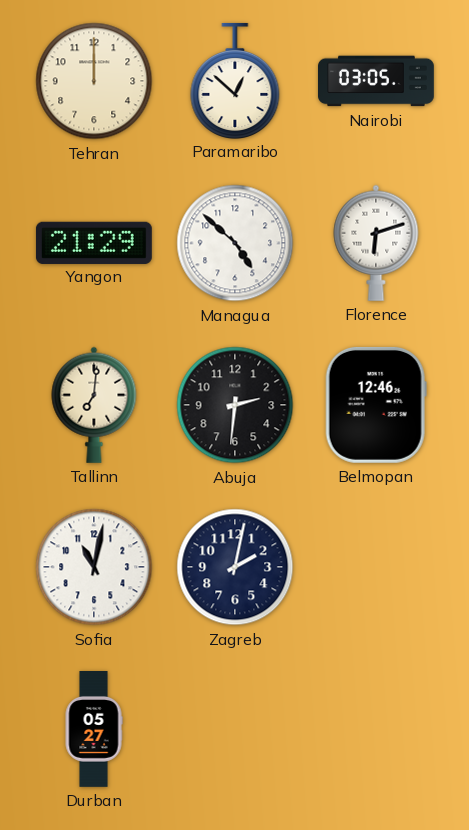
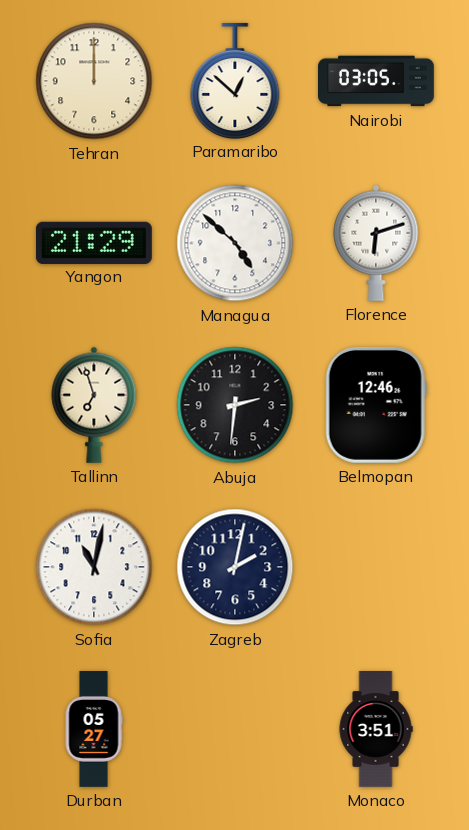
Tallinn: 7:01 -> 6:57 (94, 405)
Monaco: none -> 3:51 (376, 730)
